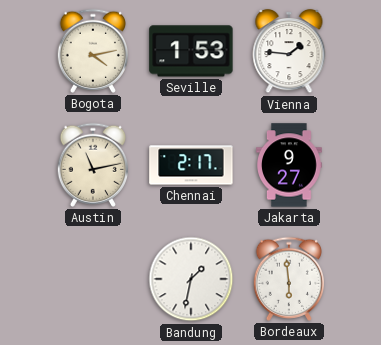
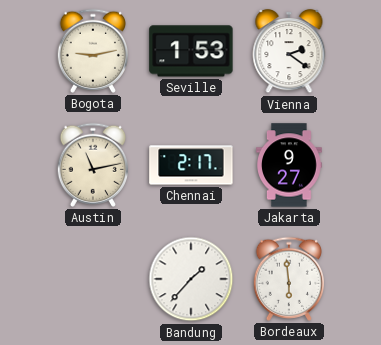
Bogota: 4:13 -> 9:13 (92, 51)
Vienna: 1:46 -> 2:21 (289, 51)
Bandung: 1:32 -> 1:37 (191, 279)
